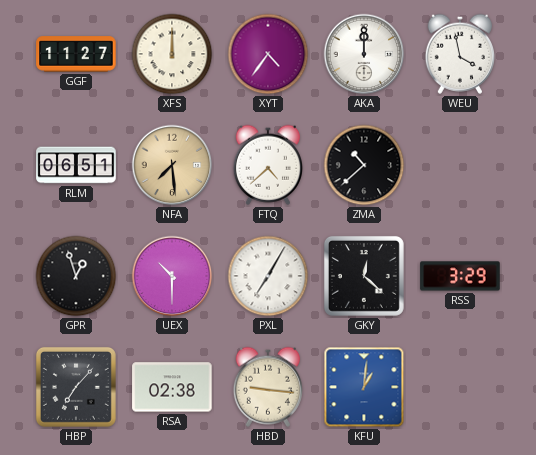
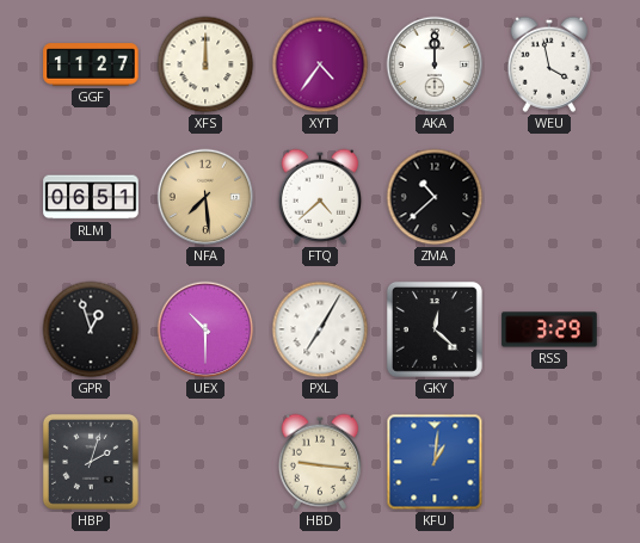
HBP: 7:07 -> 2:03 (91, 462)
RSA: 02:38 -> none (172, 387)
